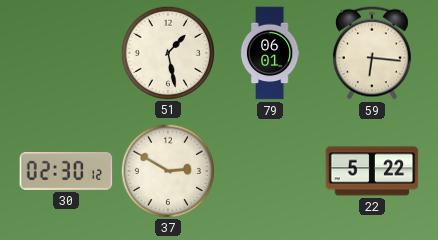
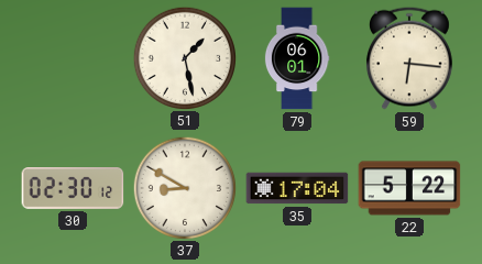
37: 2:50 -> 8:50 (184, 187)
35: none -> 17:04 (297, 188)
